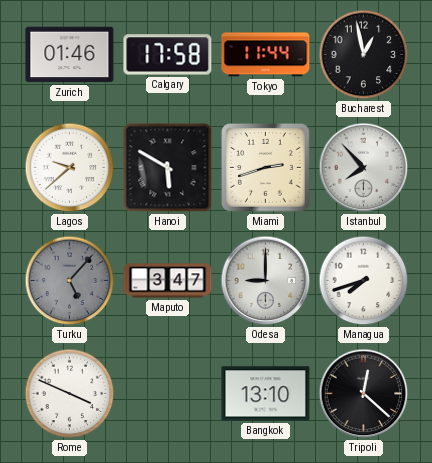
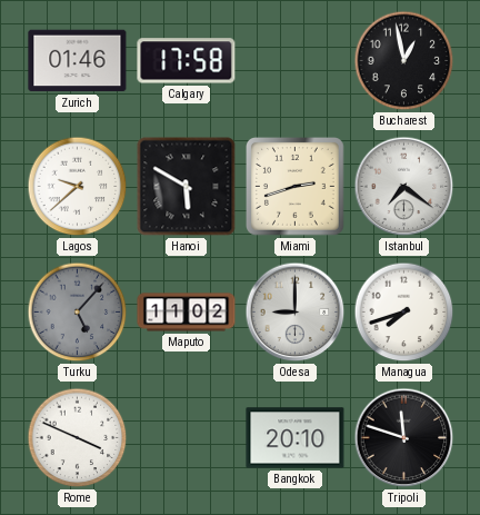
Tokyo: 11:44 -> none (266, 55)
Istanbul: 7:53 -> 7:21 (404, 187)
Maputo: 3:47 -> 11:02 (187, 313)
Bangkok: 13:10 -> 20:10 (296, 438)
Tripoli: 12:22 -> 11:48 (404, 438)
